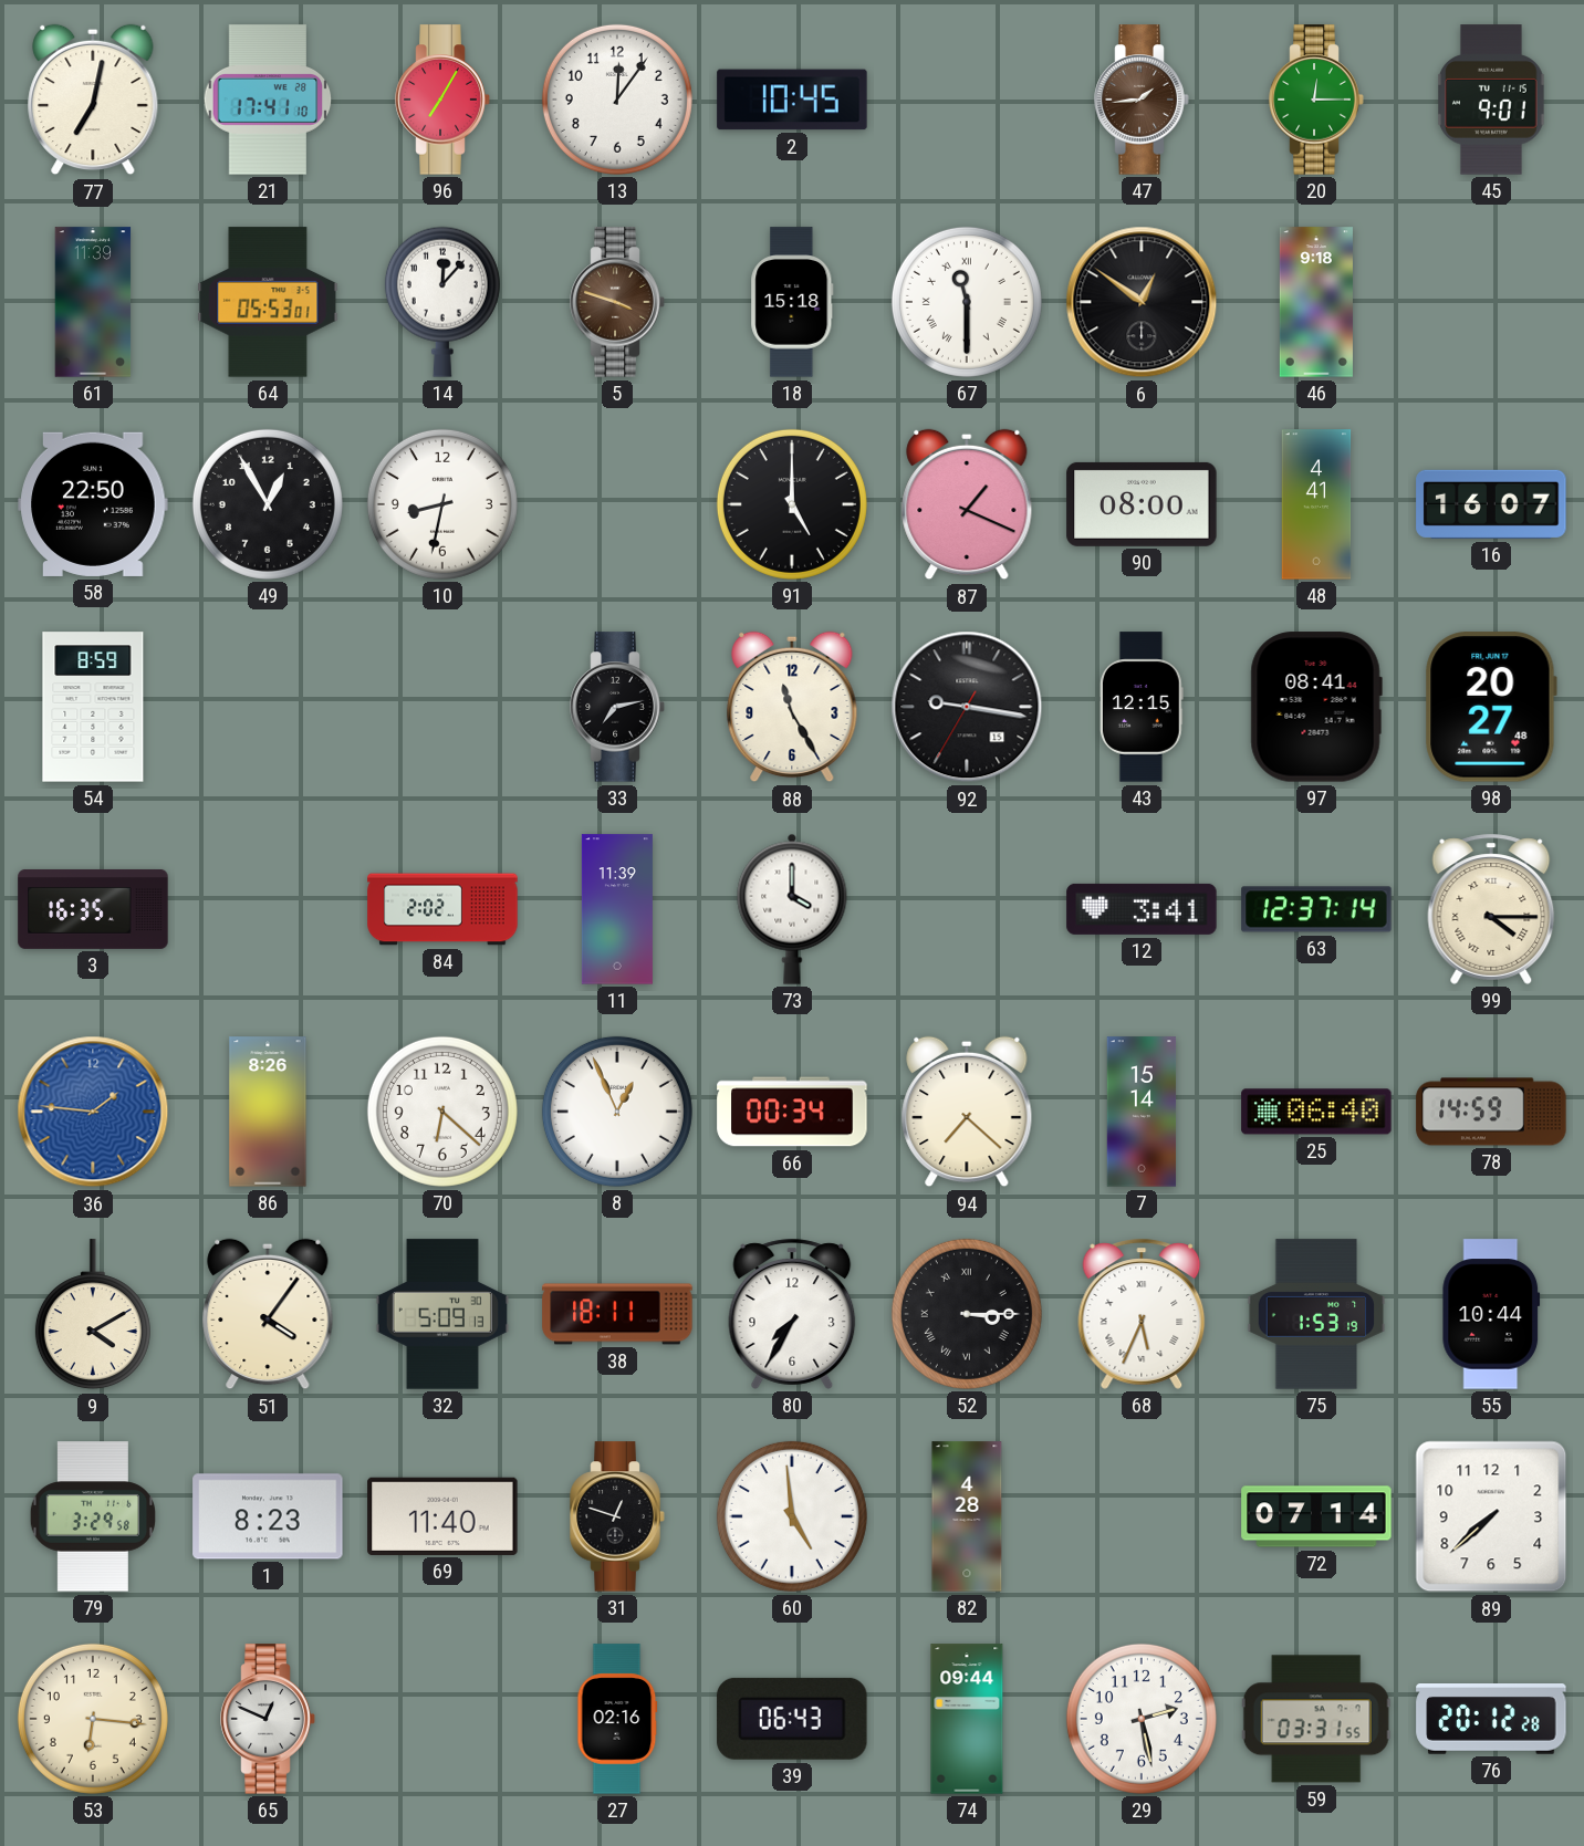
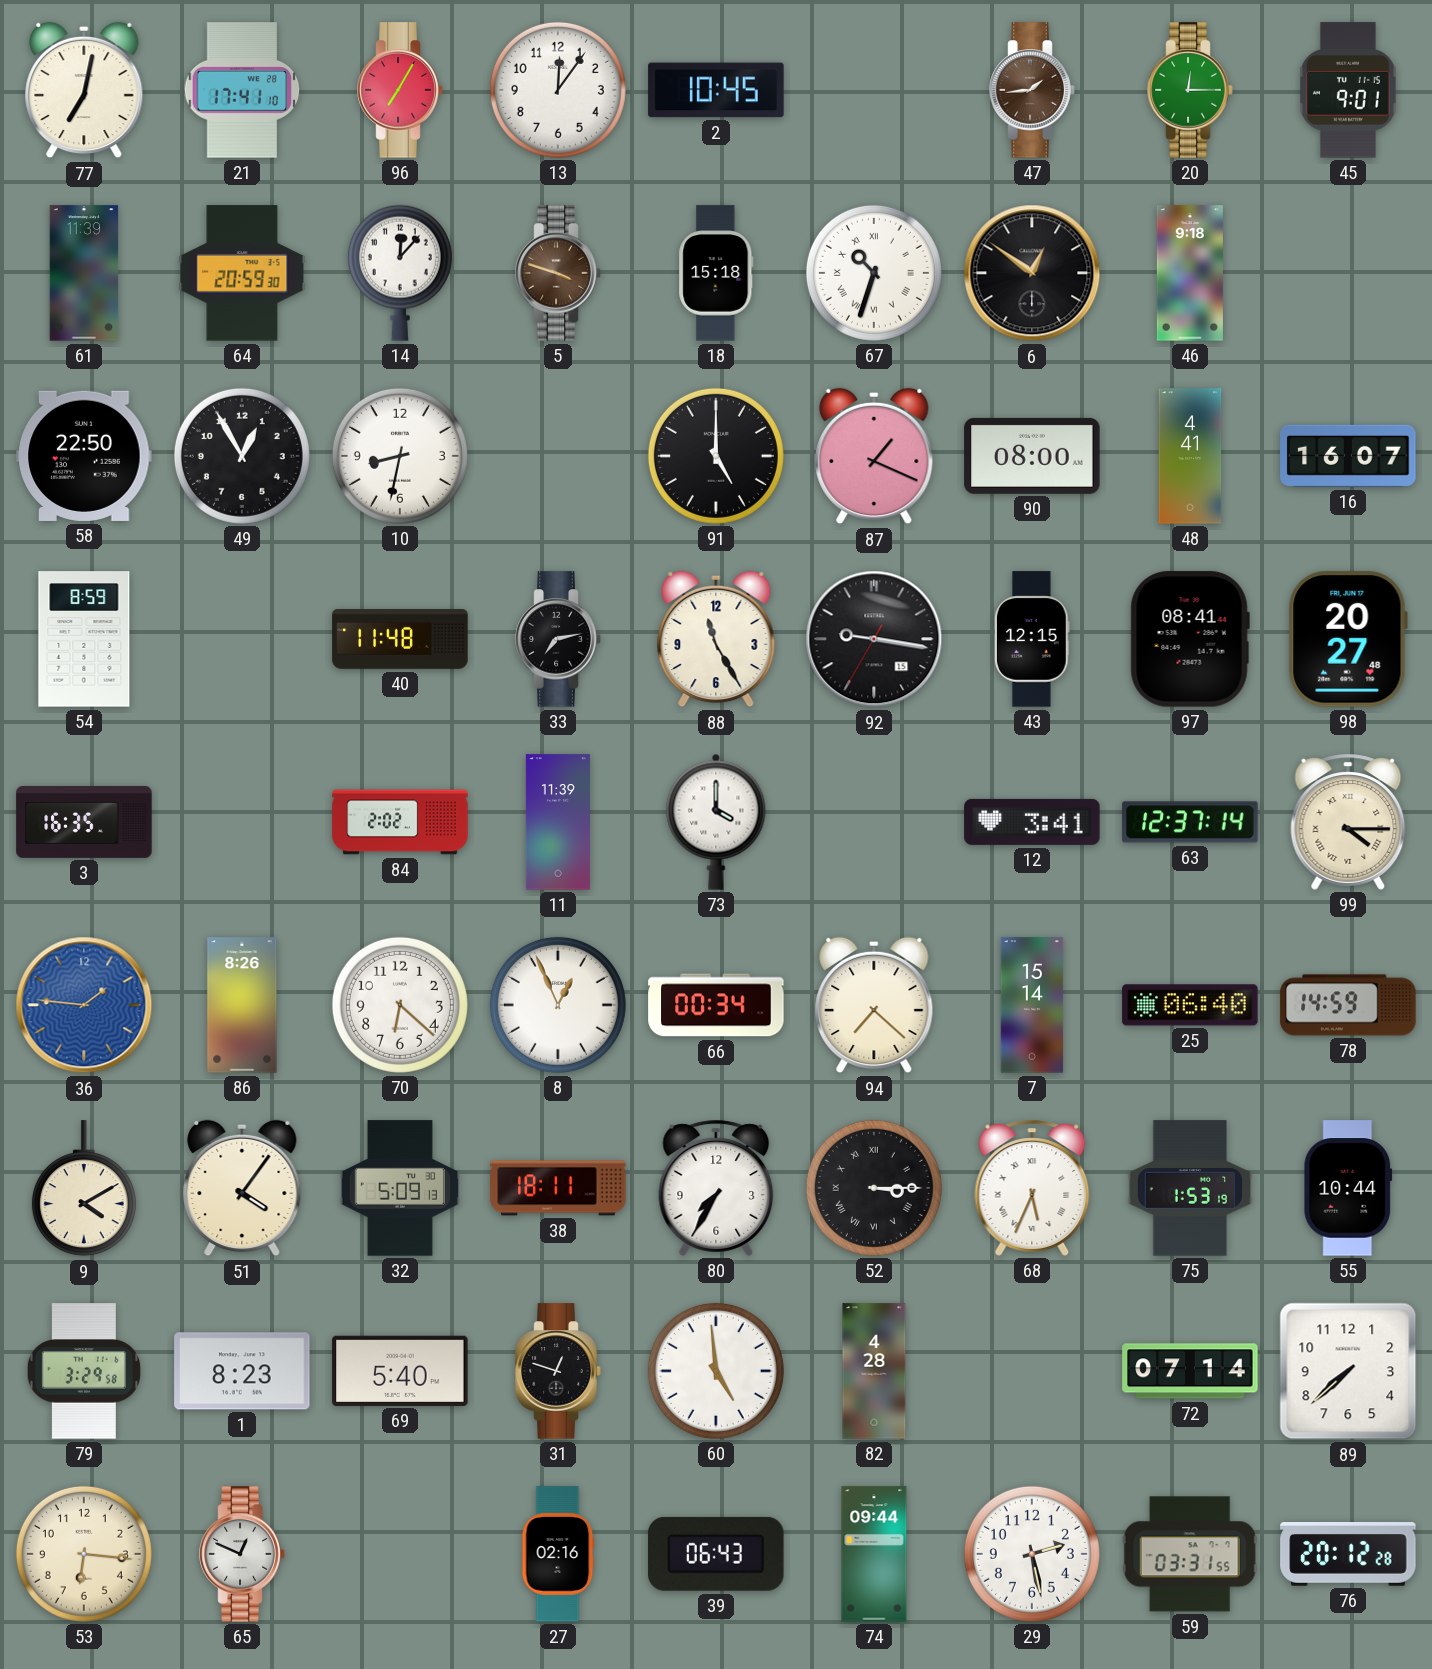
64: 05:53 -> 20:59 (242, 273)
67: 11:30 -> 10:33 (874, 273)
40: none -> 11:48 (400, 640)
69: 11:40 -> 5:40 (400, 1371)
